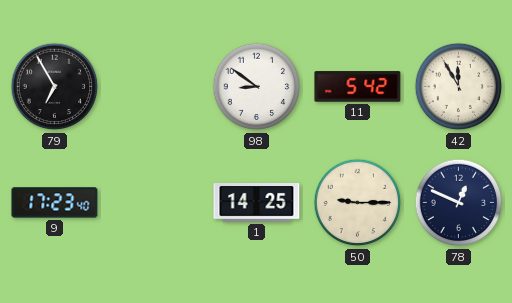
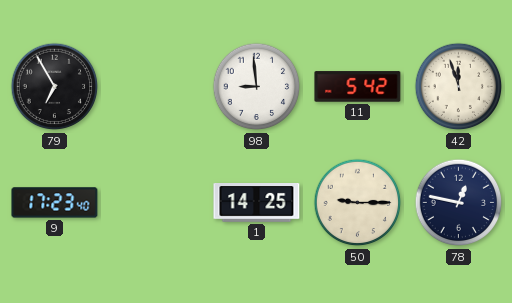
98: 8:51 -> 8:59 (257, 87)
42: 11:55 -> 11:57 (459, 87)
78: 12:49 -> 12:47 (459, 203)
